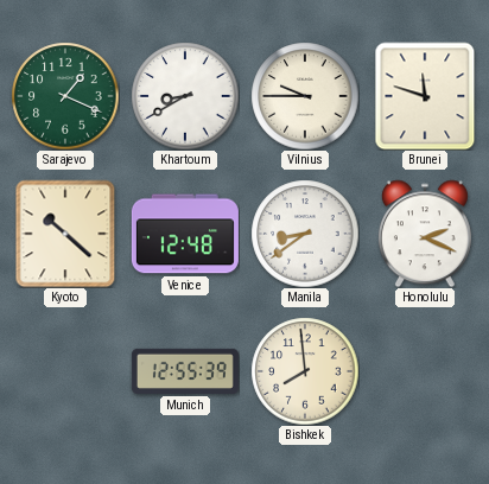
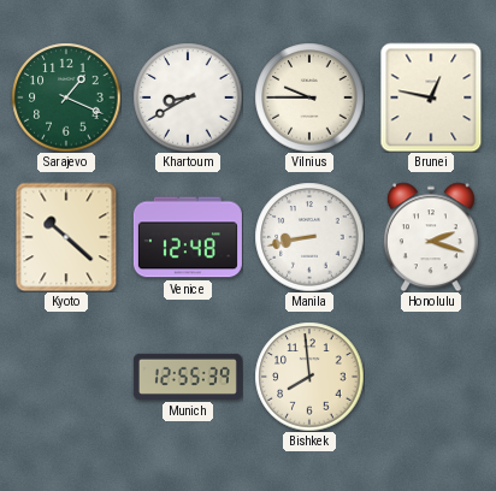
Brunei: 11:48 -> 12:47 (431, 97)
Manila: 8:39 -> 8:43 (309, 237)
Honolulu: 2:19 -> 2:18 (431, 237)
